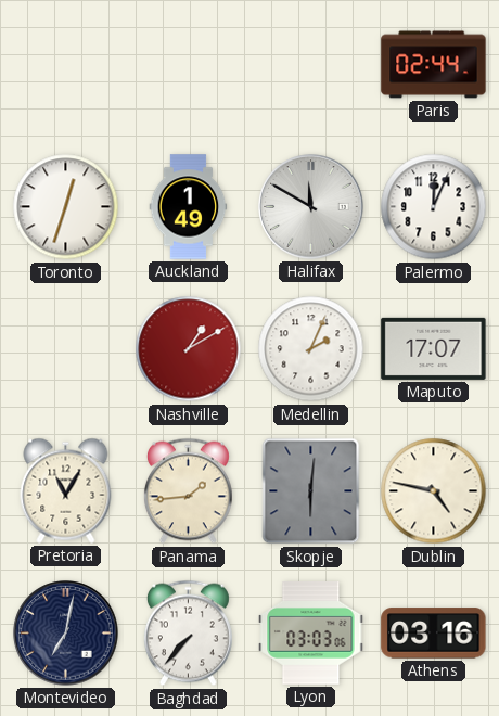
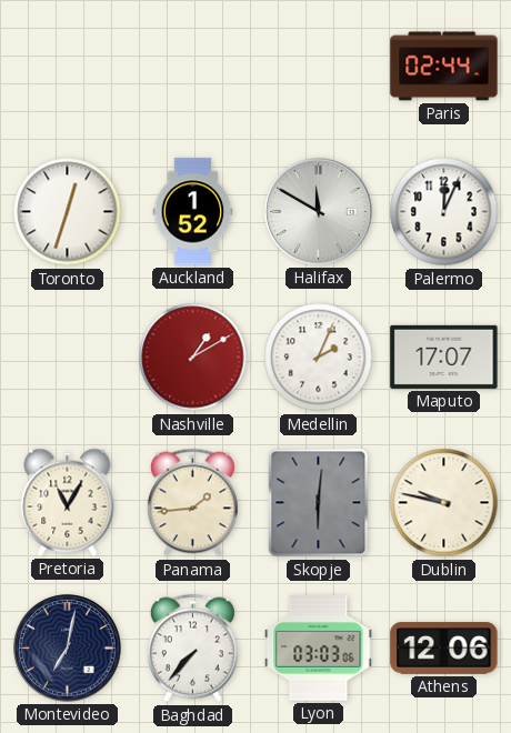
Auckland: 1:49 -> 1:52 (193, 212)
Dublin: 4:47 -> 9:47 (444, 503)
Athens: 03:16 -> 12:06 (444, 649)
